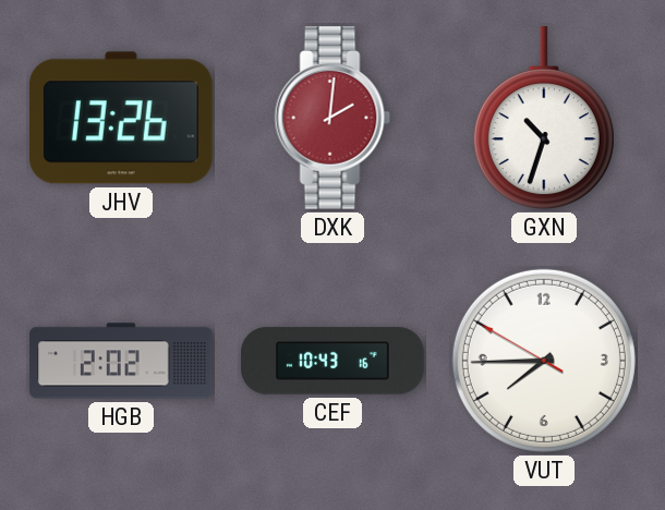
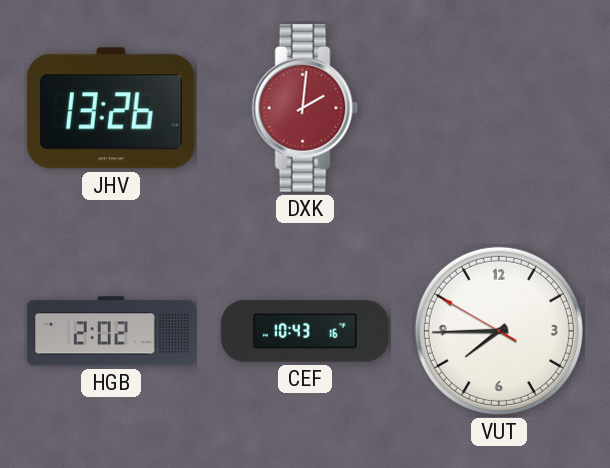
GXN: 10:33 -> none (544, 119)
